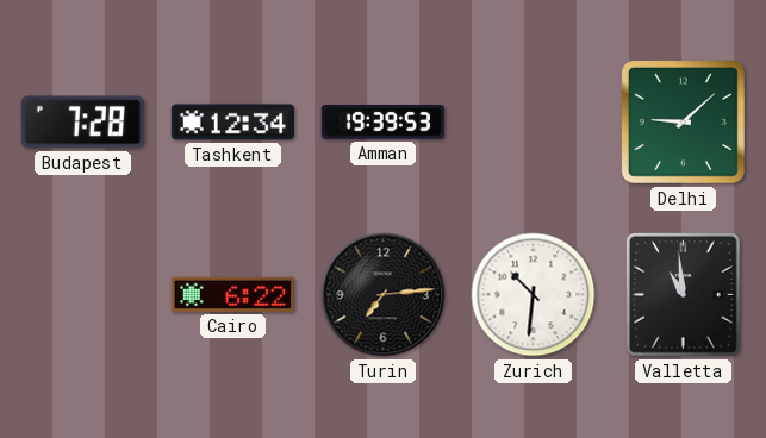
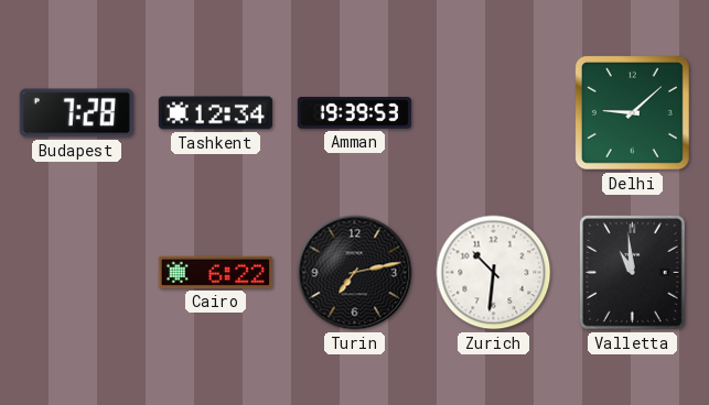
Turin: 7:14 -> 7:13 (355, 273)
